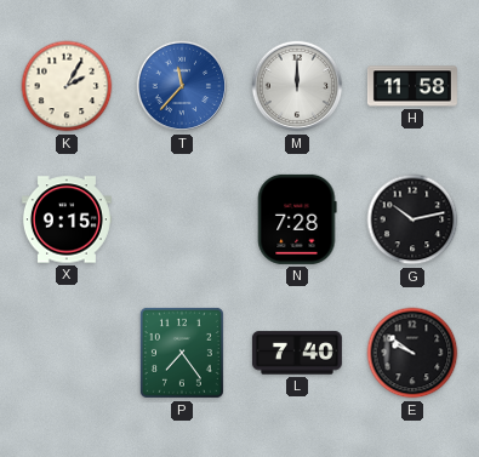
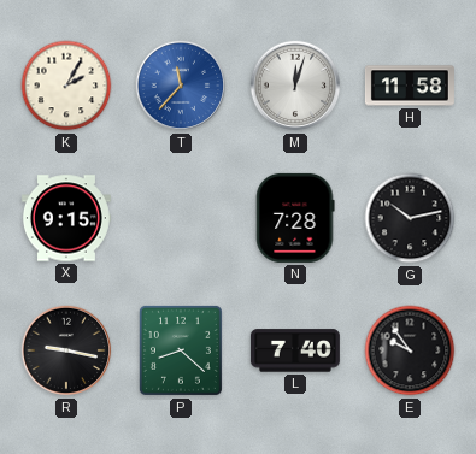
M: 12:00 -> 12:03 (295, 86)
R: none -> 9:17 (66, 350)
P: 7:24 -> 8:22 (181, 350)
E: 9:51 -> 9:54 (410, 350)
